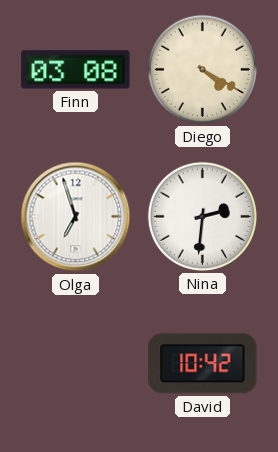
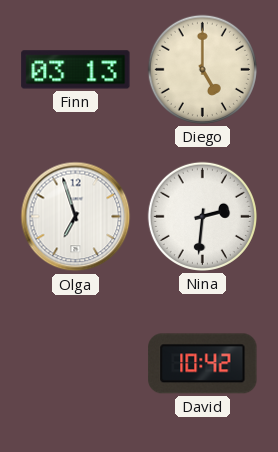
Finn: 03:08 -> 03:13 (76, 70)
Diego: 4:20 -> 5:00 (202, 69)
